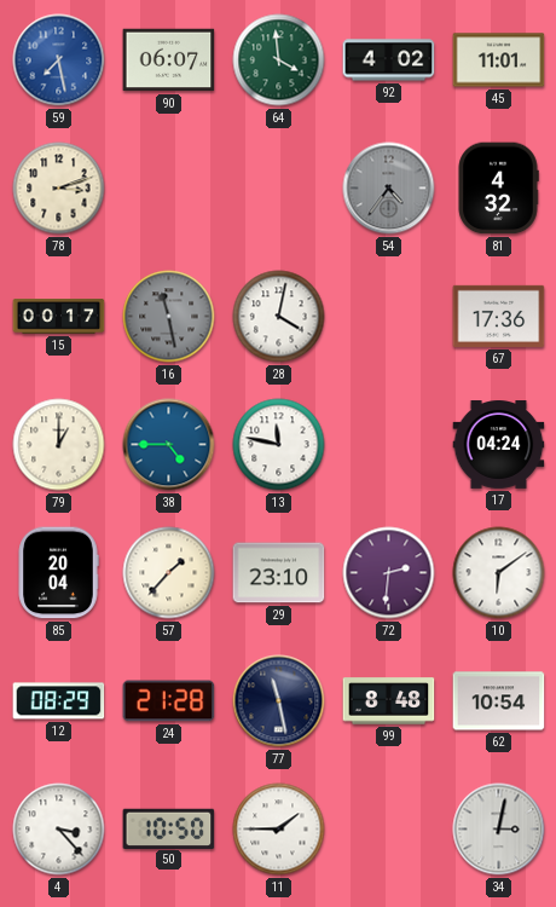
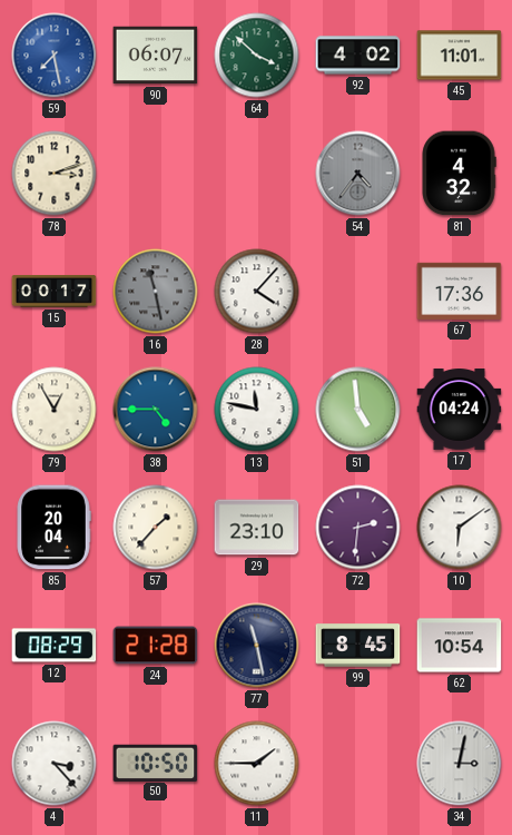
64: 3:59 -> 3:52 (257, 56)
28: 4:02 -> 4:07 (257, 292)
79: 1:00 -> 12:55 (55, 410)
51: none -> 4:59 (358, 410)
99: 8:48 -> 8:45 (358, 646)
